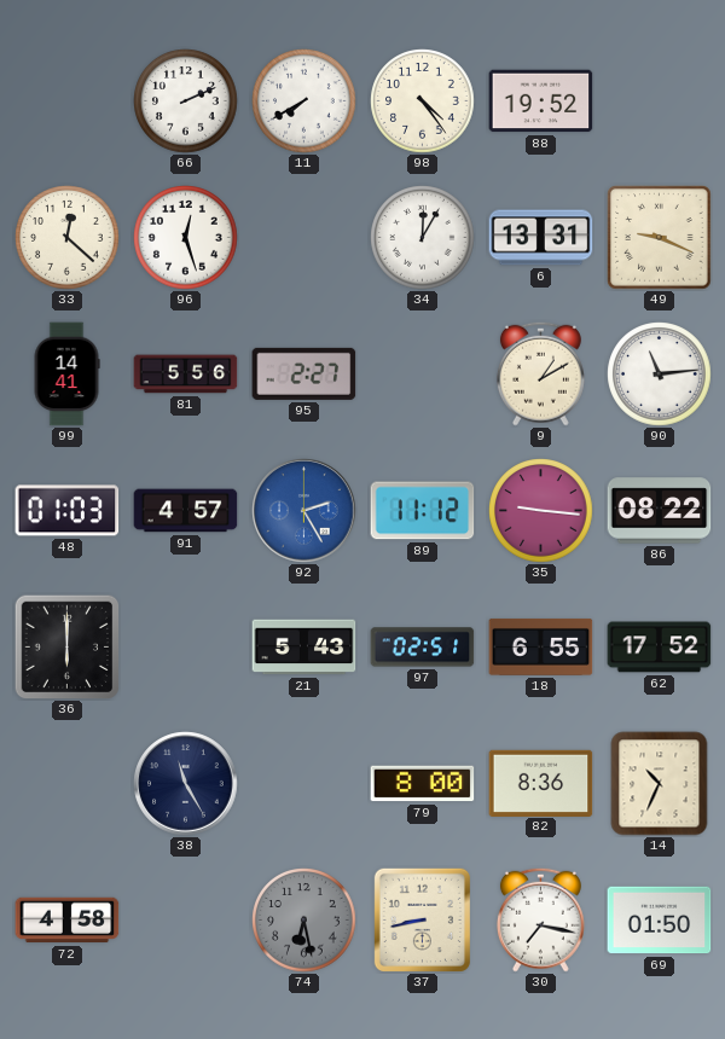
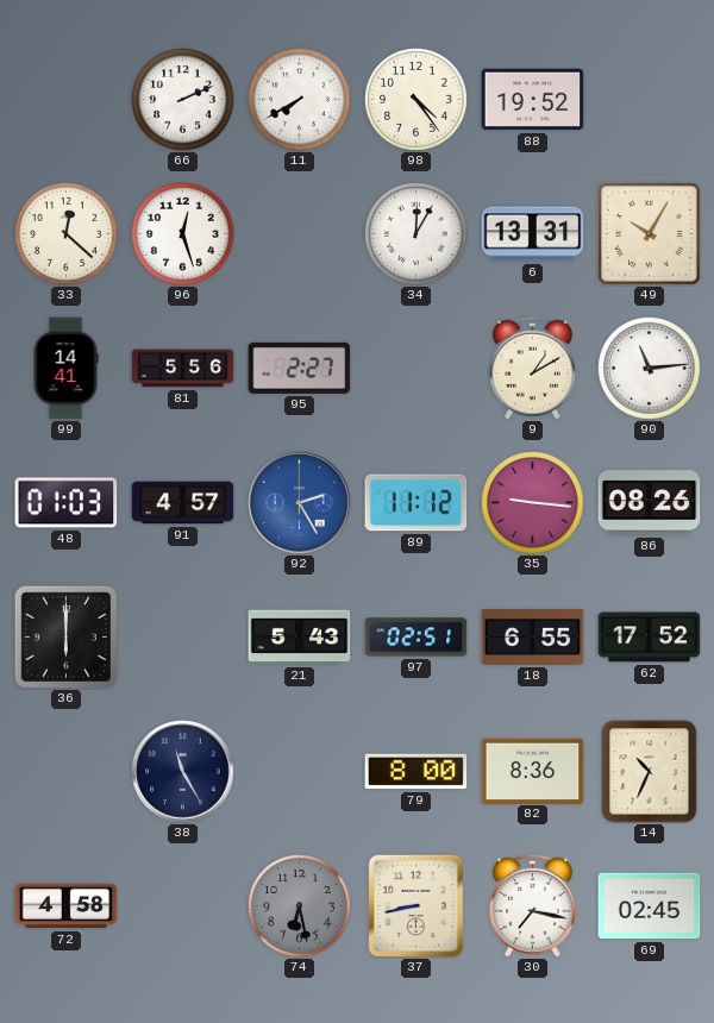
49: 9:19 -> 10:05 (650, 234)
86: 08:22 -> 08:26 (650, 503)
69: 01:50 -> 02:45 (650, 906)
